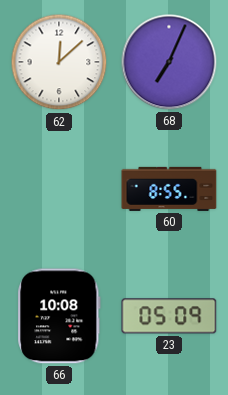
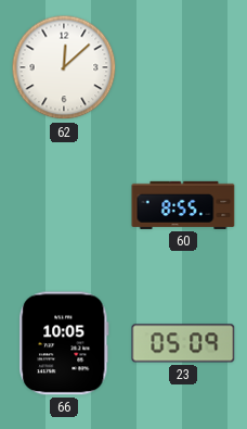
68: 7:04 -> none (169, 62)
66: 10:08 -> 10:05 (64, 343)
